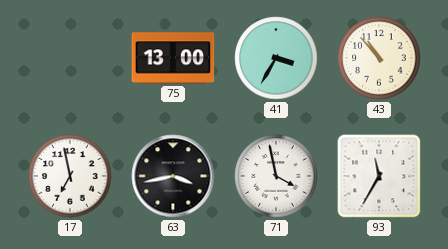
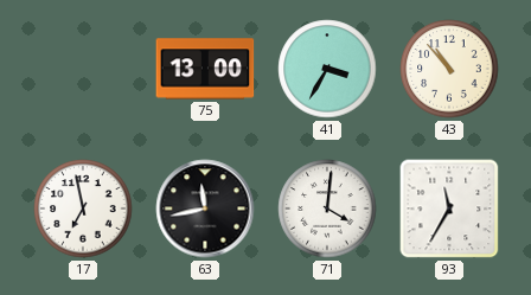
63: 3:43 -> 11:43 (205, 209)
71: 3:58 -> 4:01 (327, 209)
